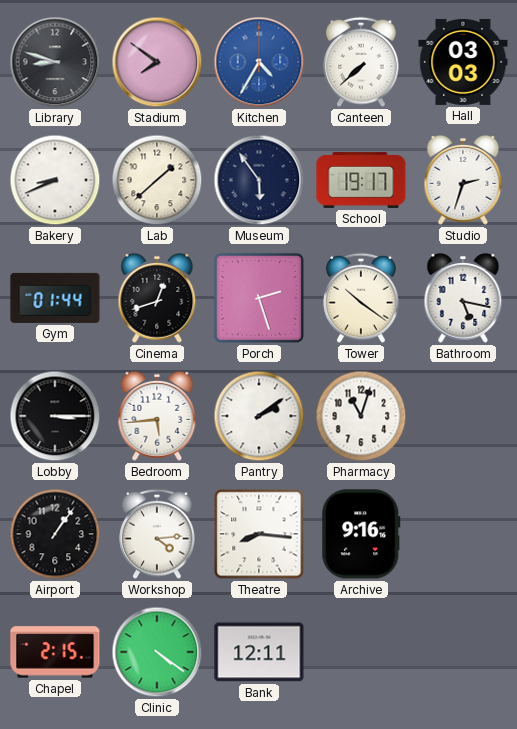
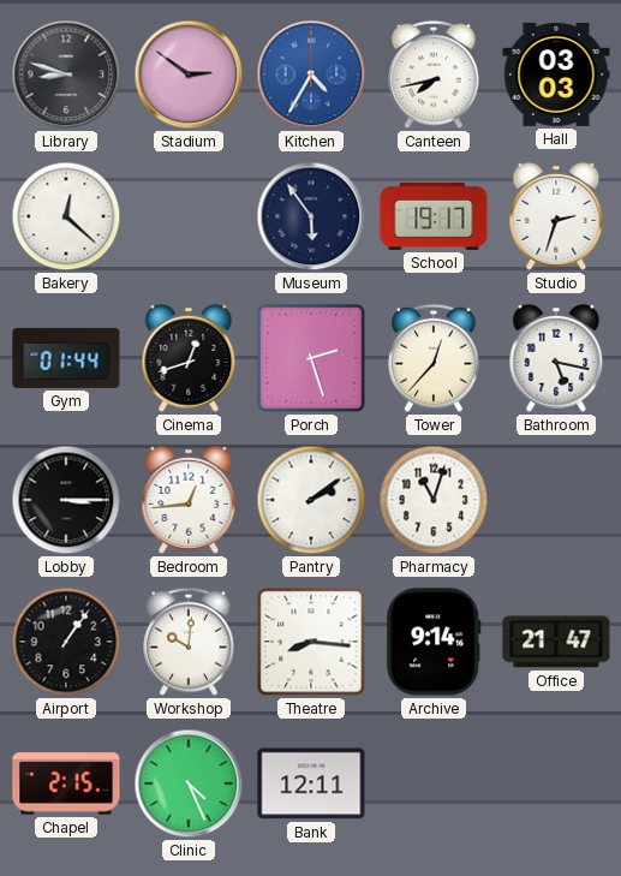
Stadium: 7:51 -> 2:51 (189, 75)
Canteen: 7:38 -> 7:43 (434, 75)
Bakery: 8:41 -> 12:22 (66, 216)
Lab: 1:38 -> none (157, 180)
Tower: 10:21 -> 12:37 (434, 358)
Bedroom: 5:44 -> 12:44 (189, 500)
Workshop: 4:14 -> 10:01 (189, 642)
Archive: 9:16 -> 9:14 (434, 642)
Office: none -> 21:47 (556, 642)
Clinic: 4:21 -> 4:26 (189, 783)
